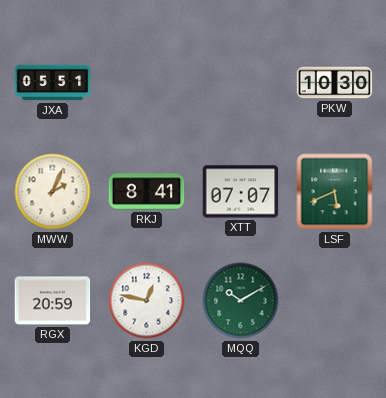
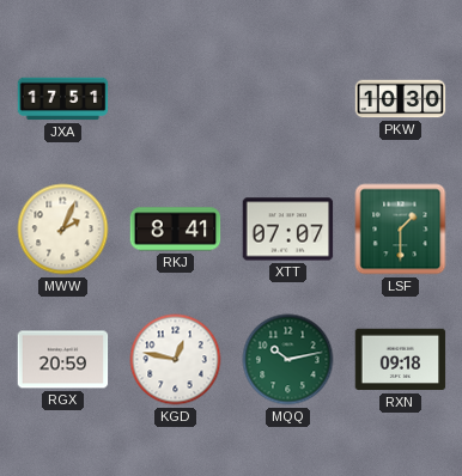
JXA: 05:51 -> 17:51 (63, 99)
LSF: 5:41 -> 1:30 (401, 230)
MQQ: 10:10 -> 10:13 (288, 360)
RXN: none -> 09:18 (401, 360)
